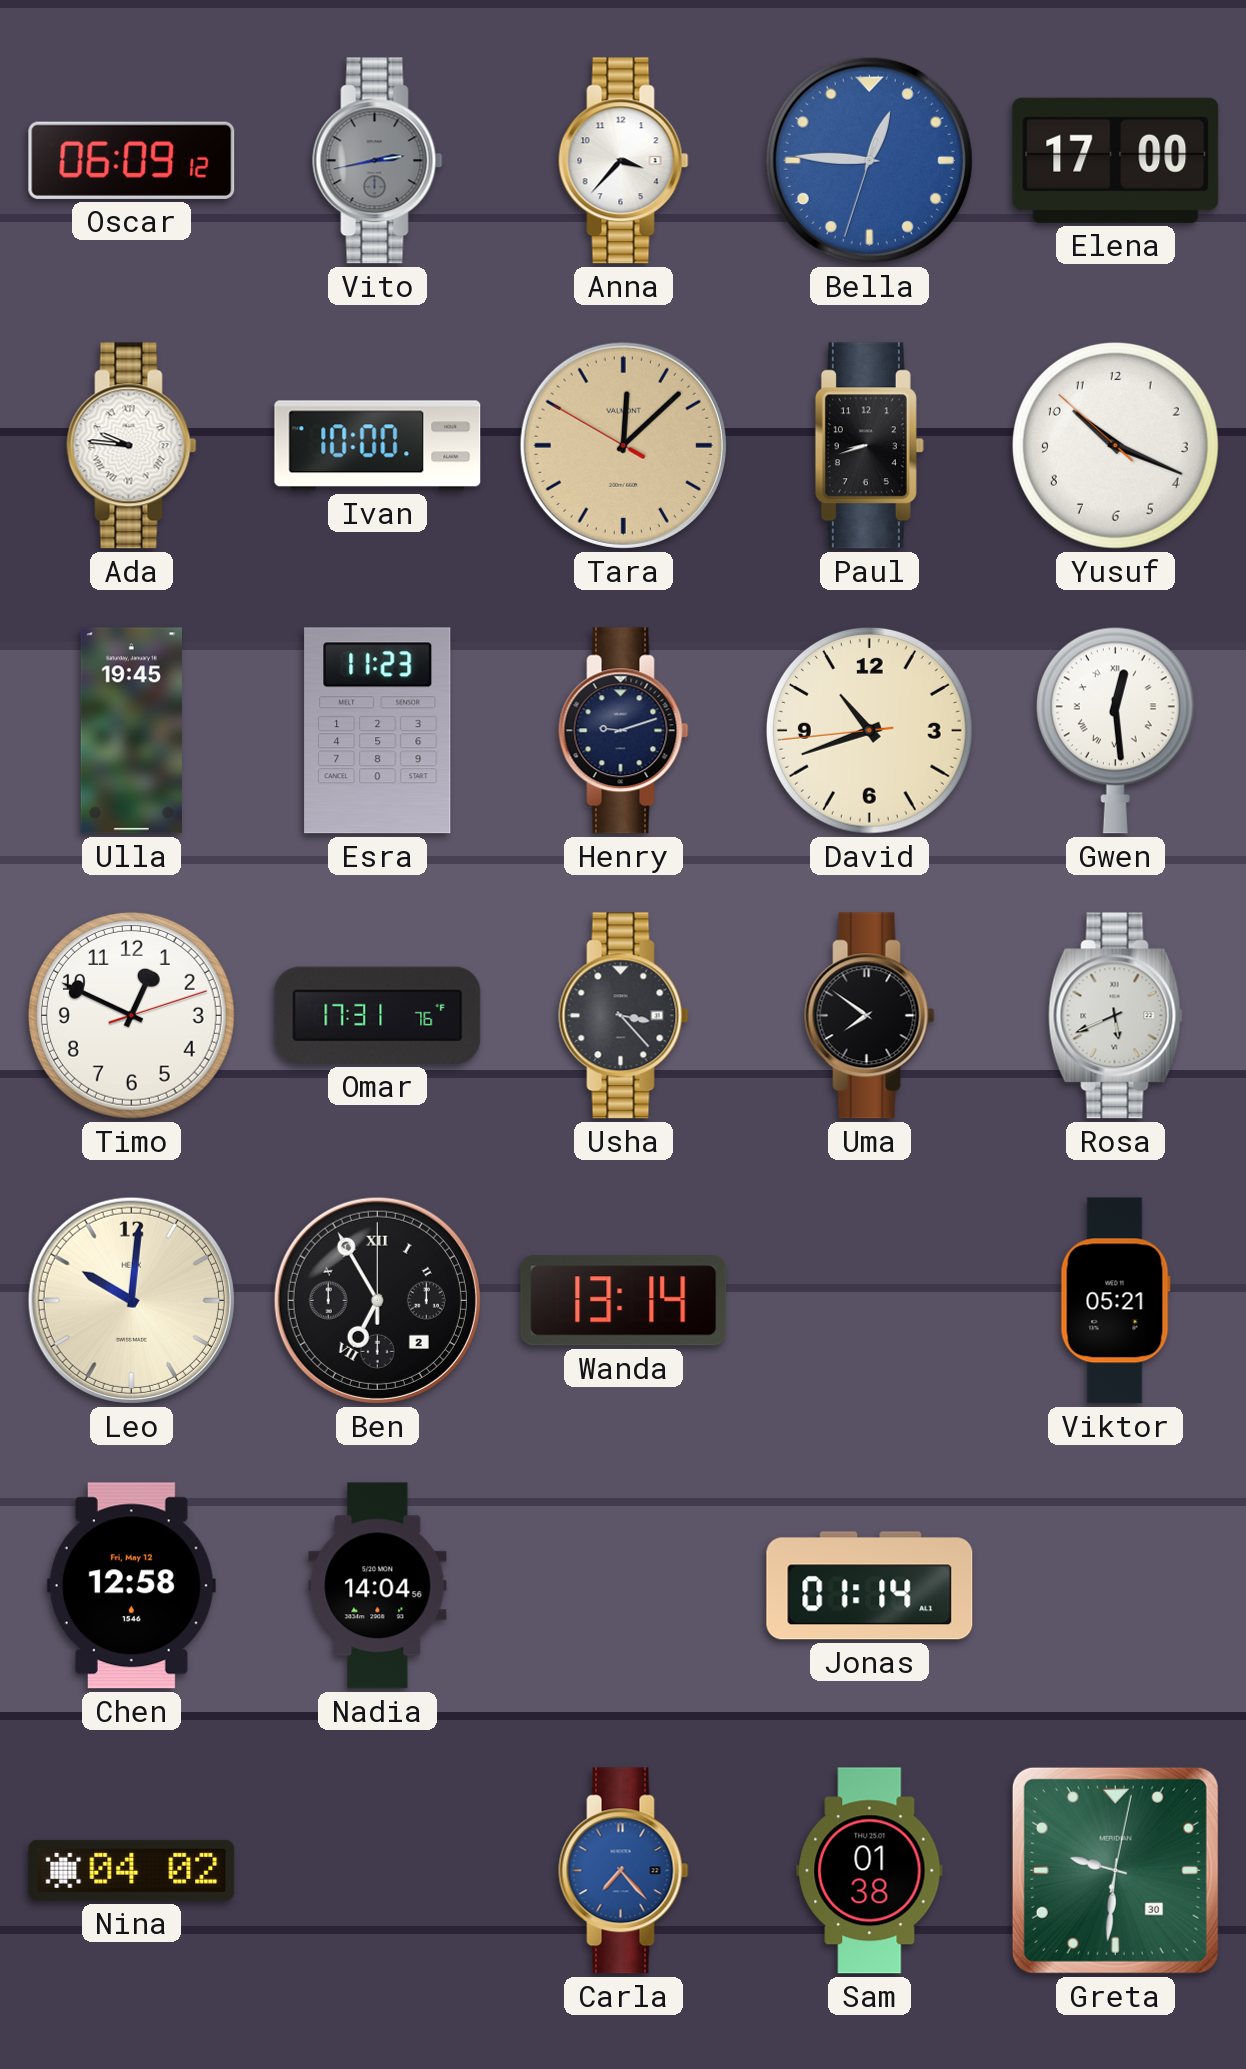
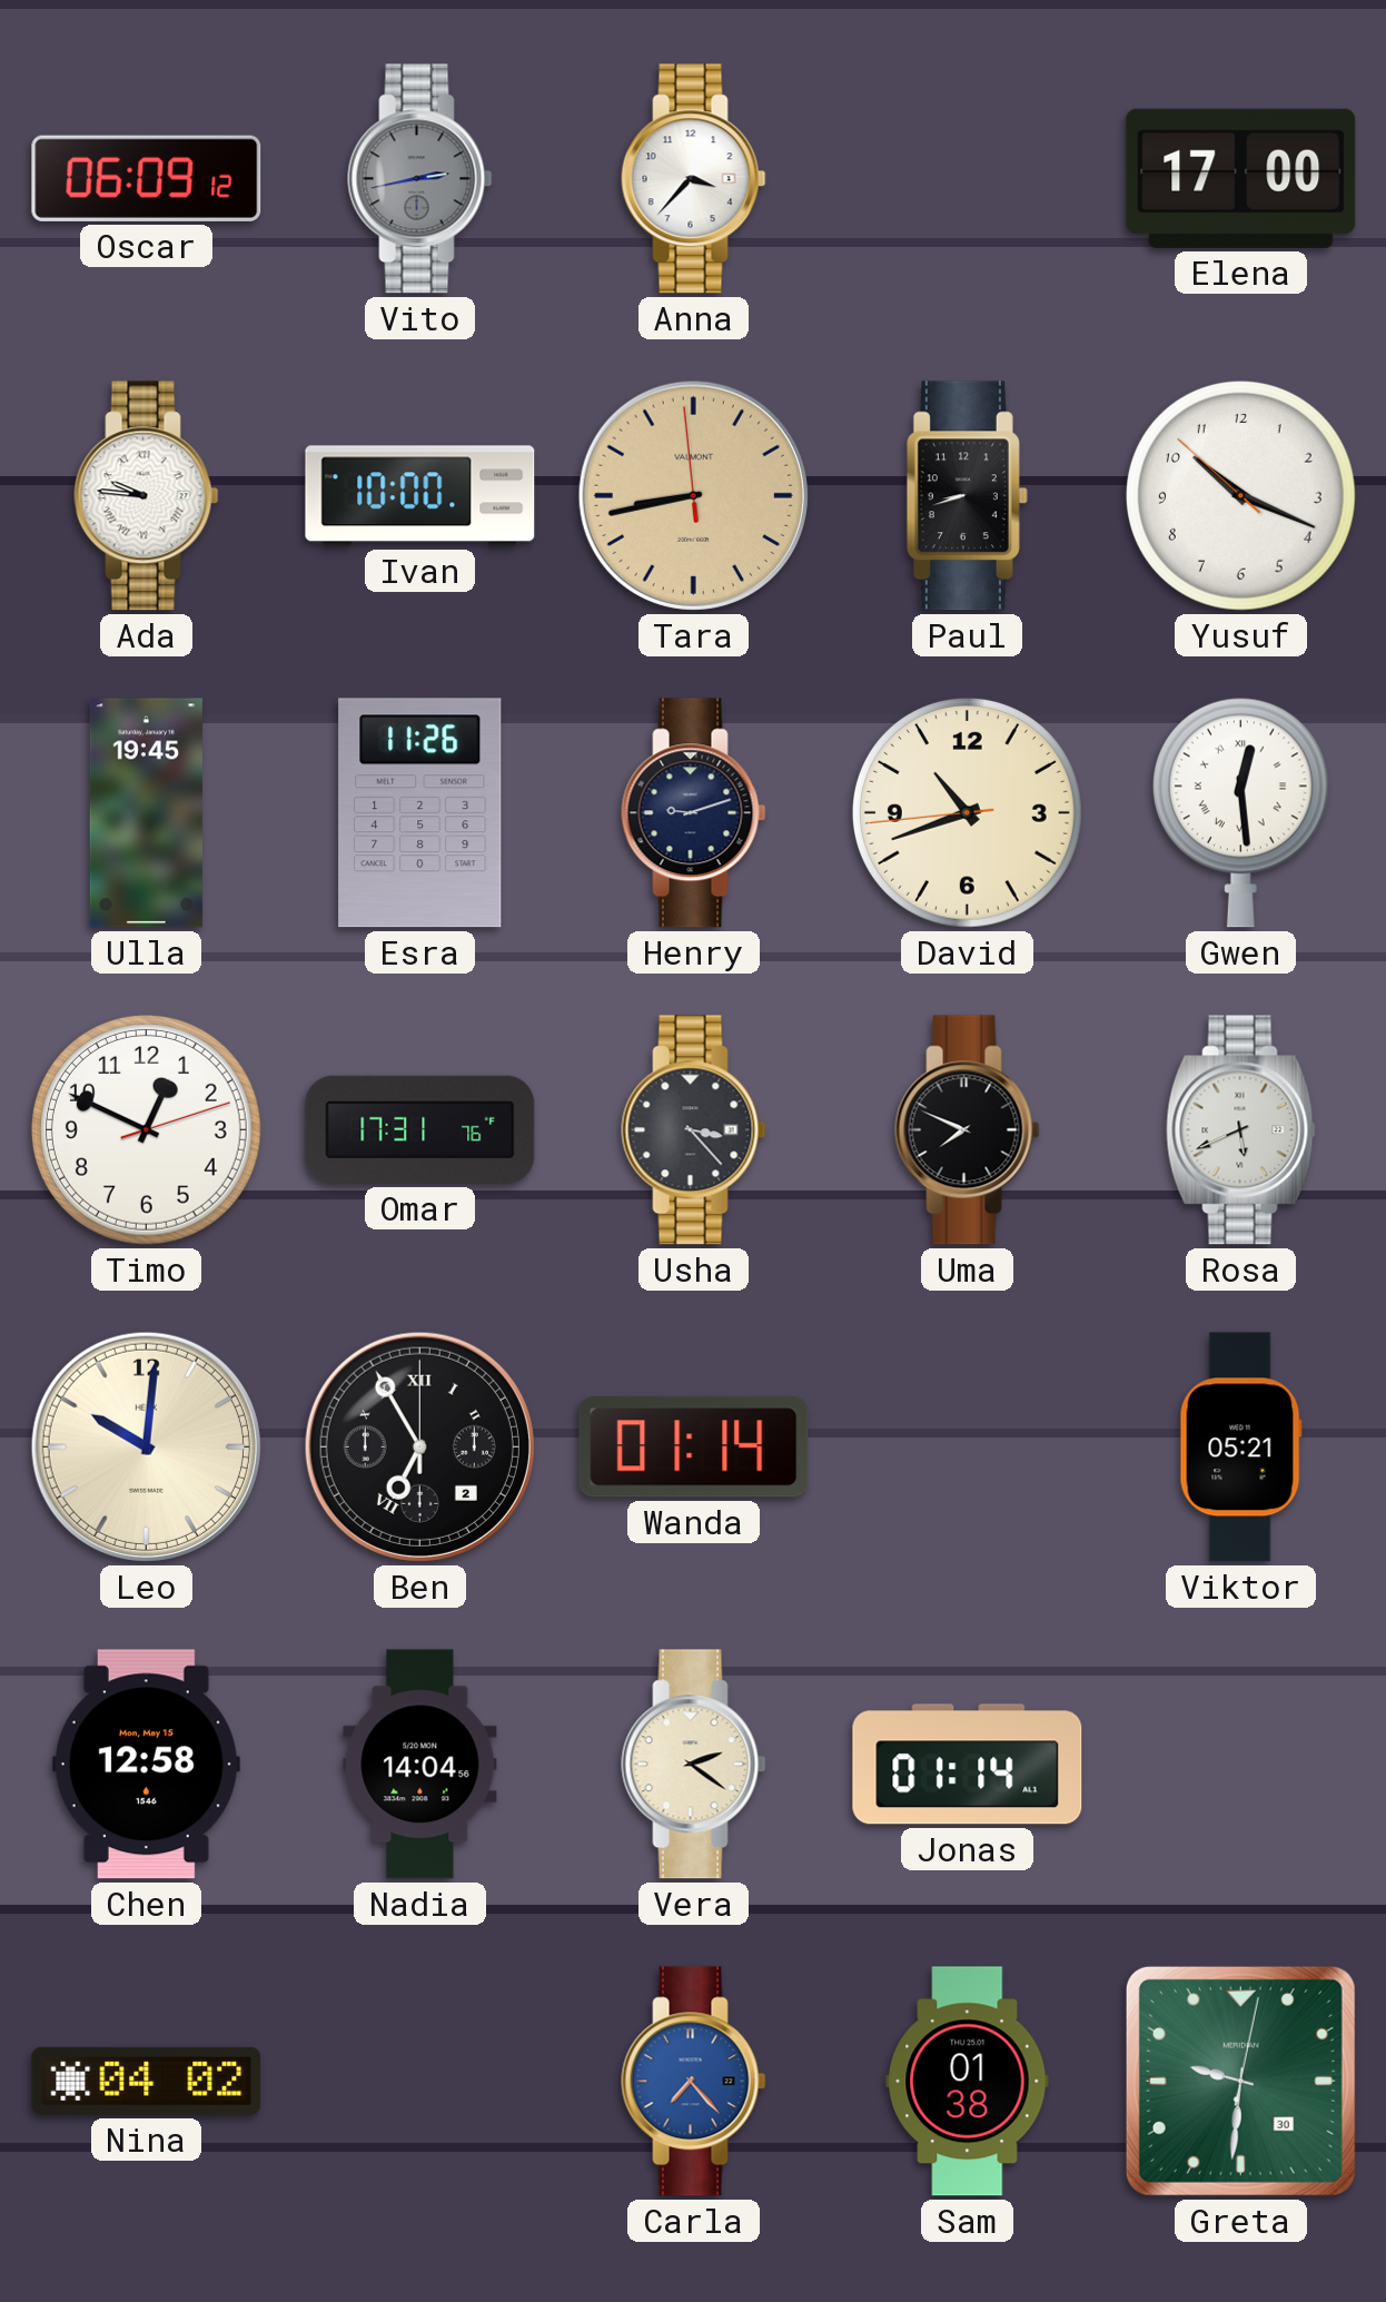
Bella: 12:45 -> none (869, 160)
Tara: 12:07 -> 8:42 (693, 495)
Esra: 11:23 -> 11:26 (420, 813)
Uma: 7:51 -> 7:49 (968, 1130)
Wanda: 13:14 -> 01:14 (694, 1448)
Chen date: Fri, May 12 -> Mon, May 15 (146, 1765)
Vera: none -> 2:21 (694, 1765)
